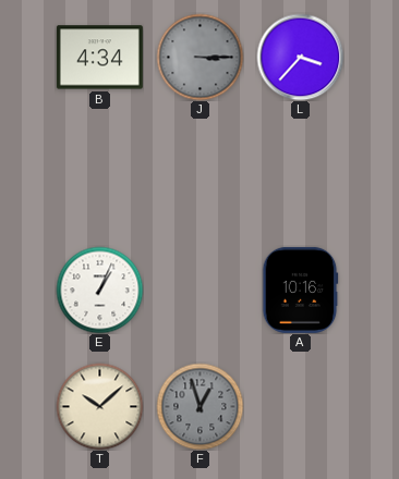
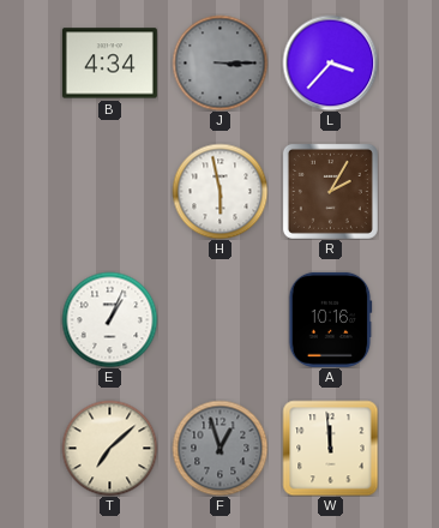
H: none -> 5:58 (220, 191)
R: none -> 2:05 (330, 191)
T: 10:08 -> 7:08 (109, 448)
W: none -> 11:59 (330, 448)
